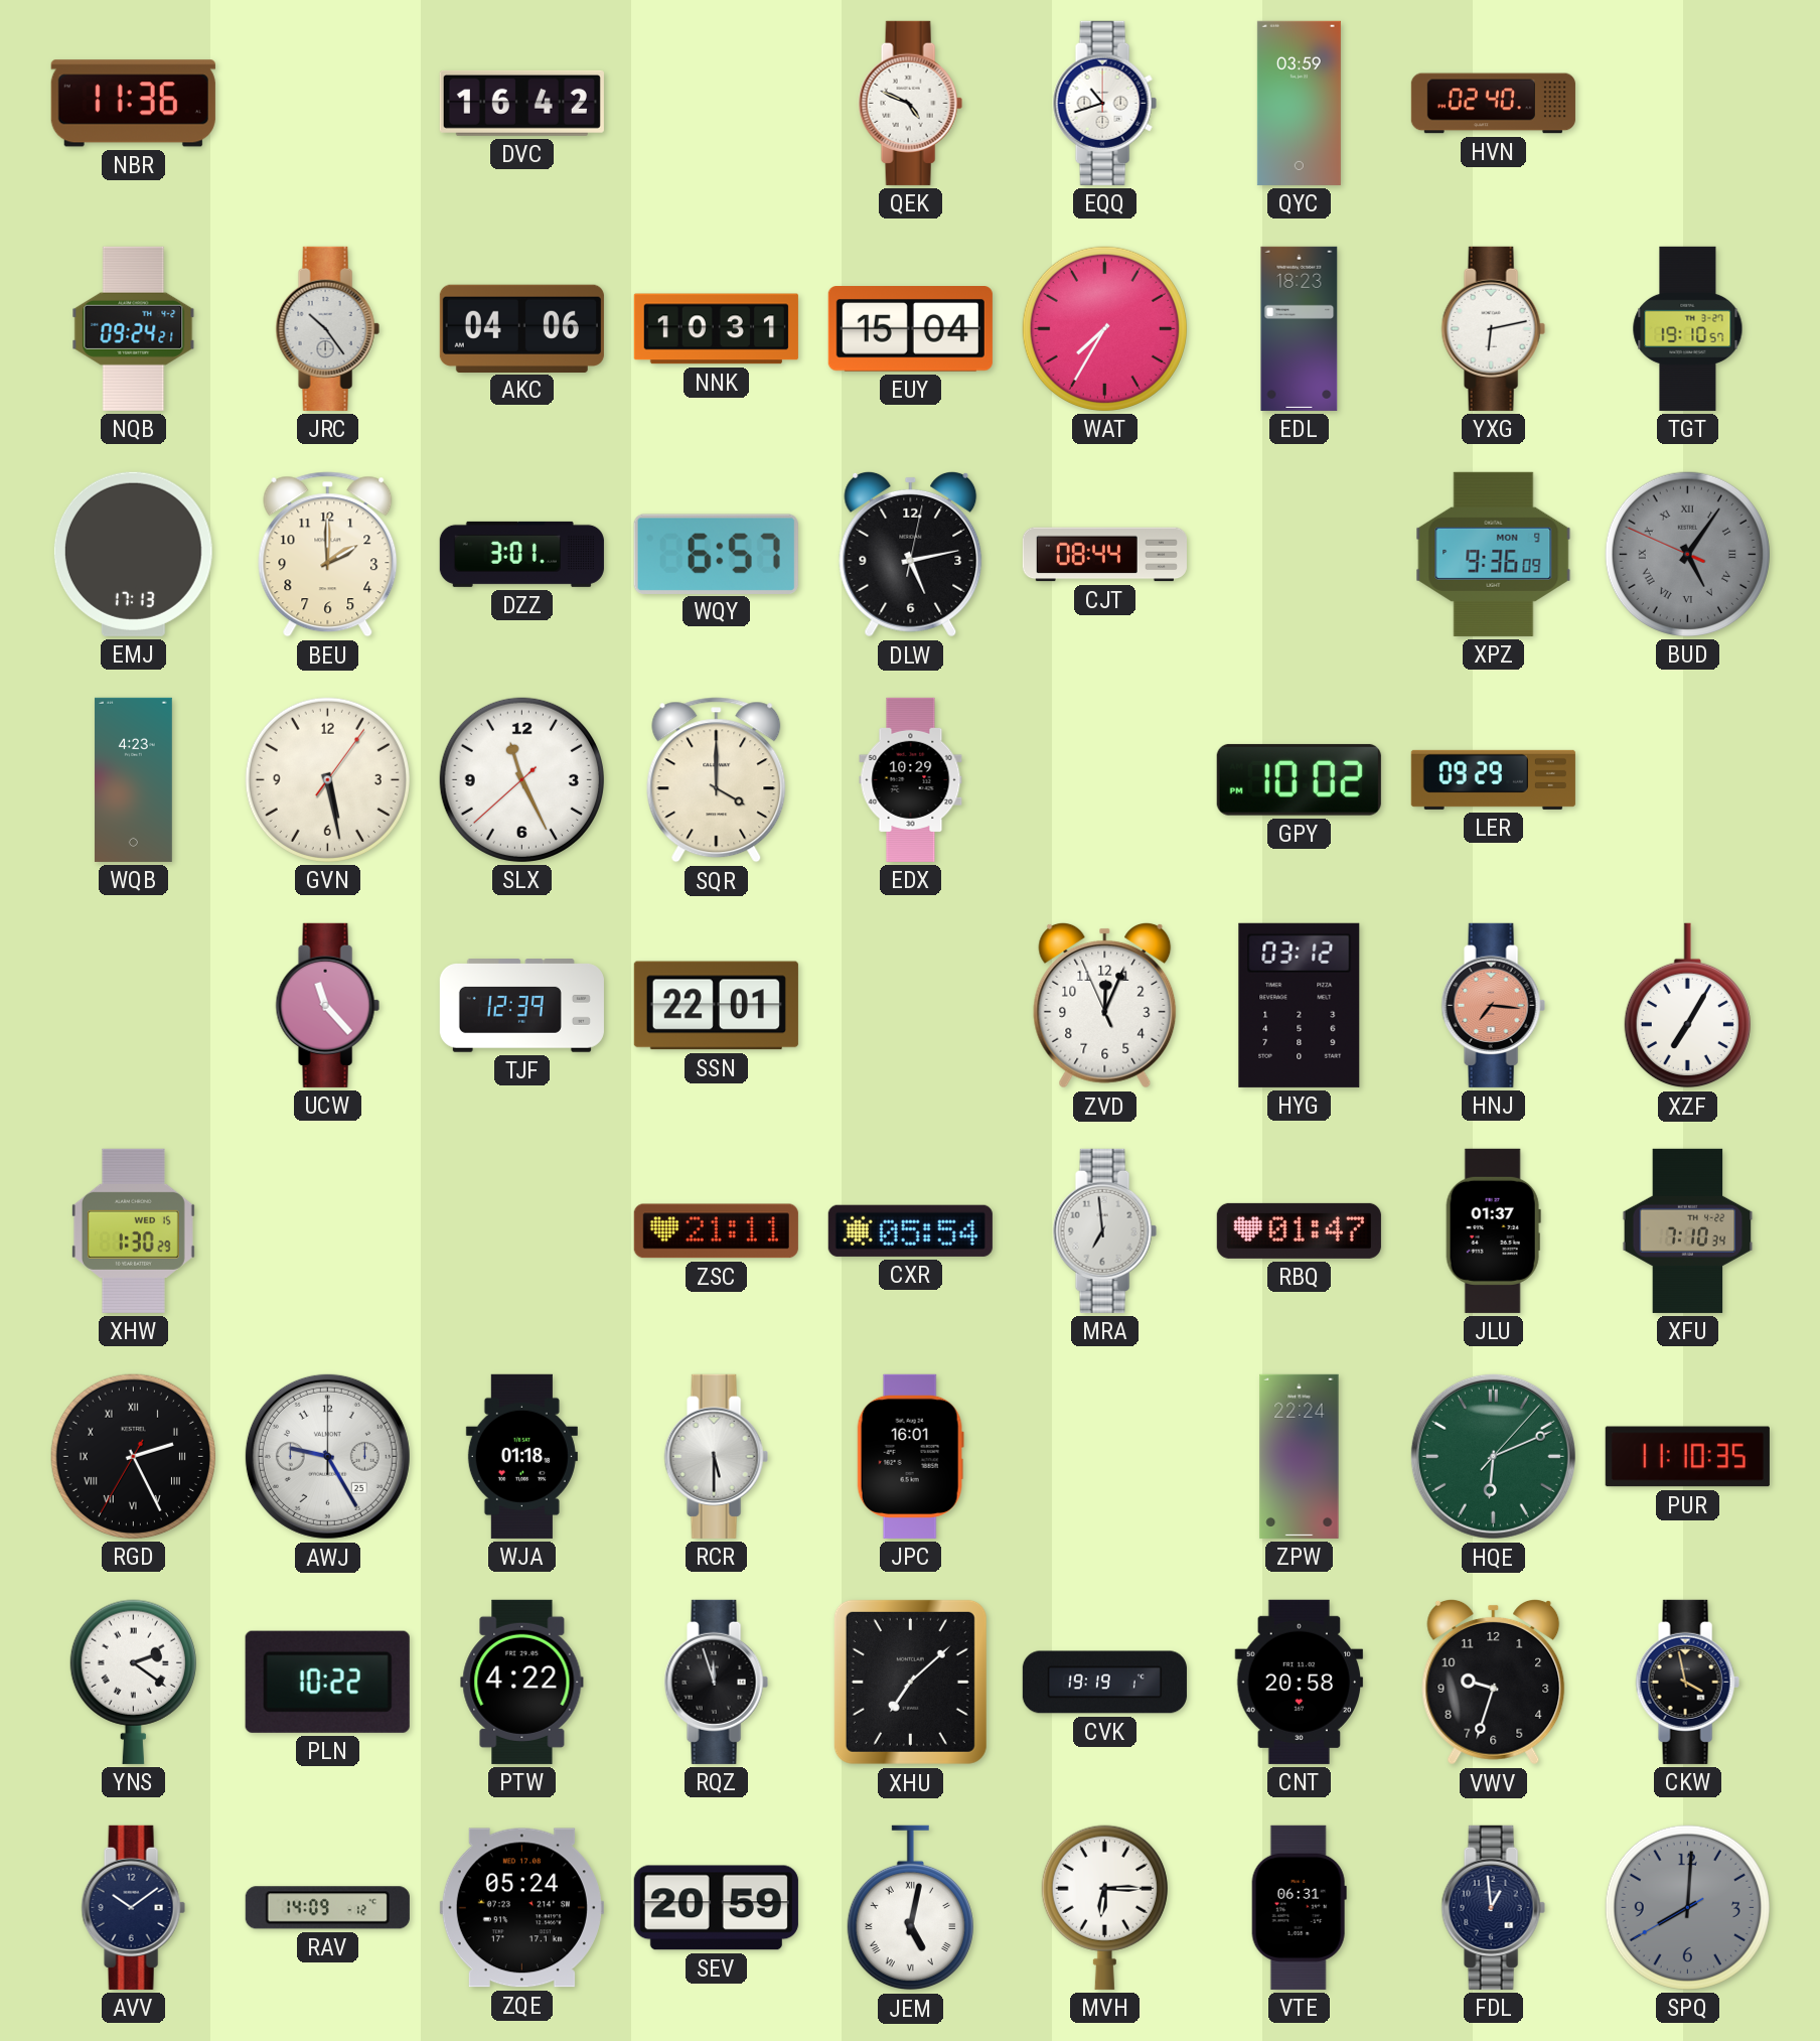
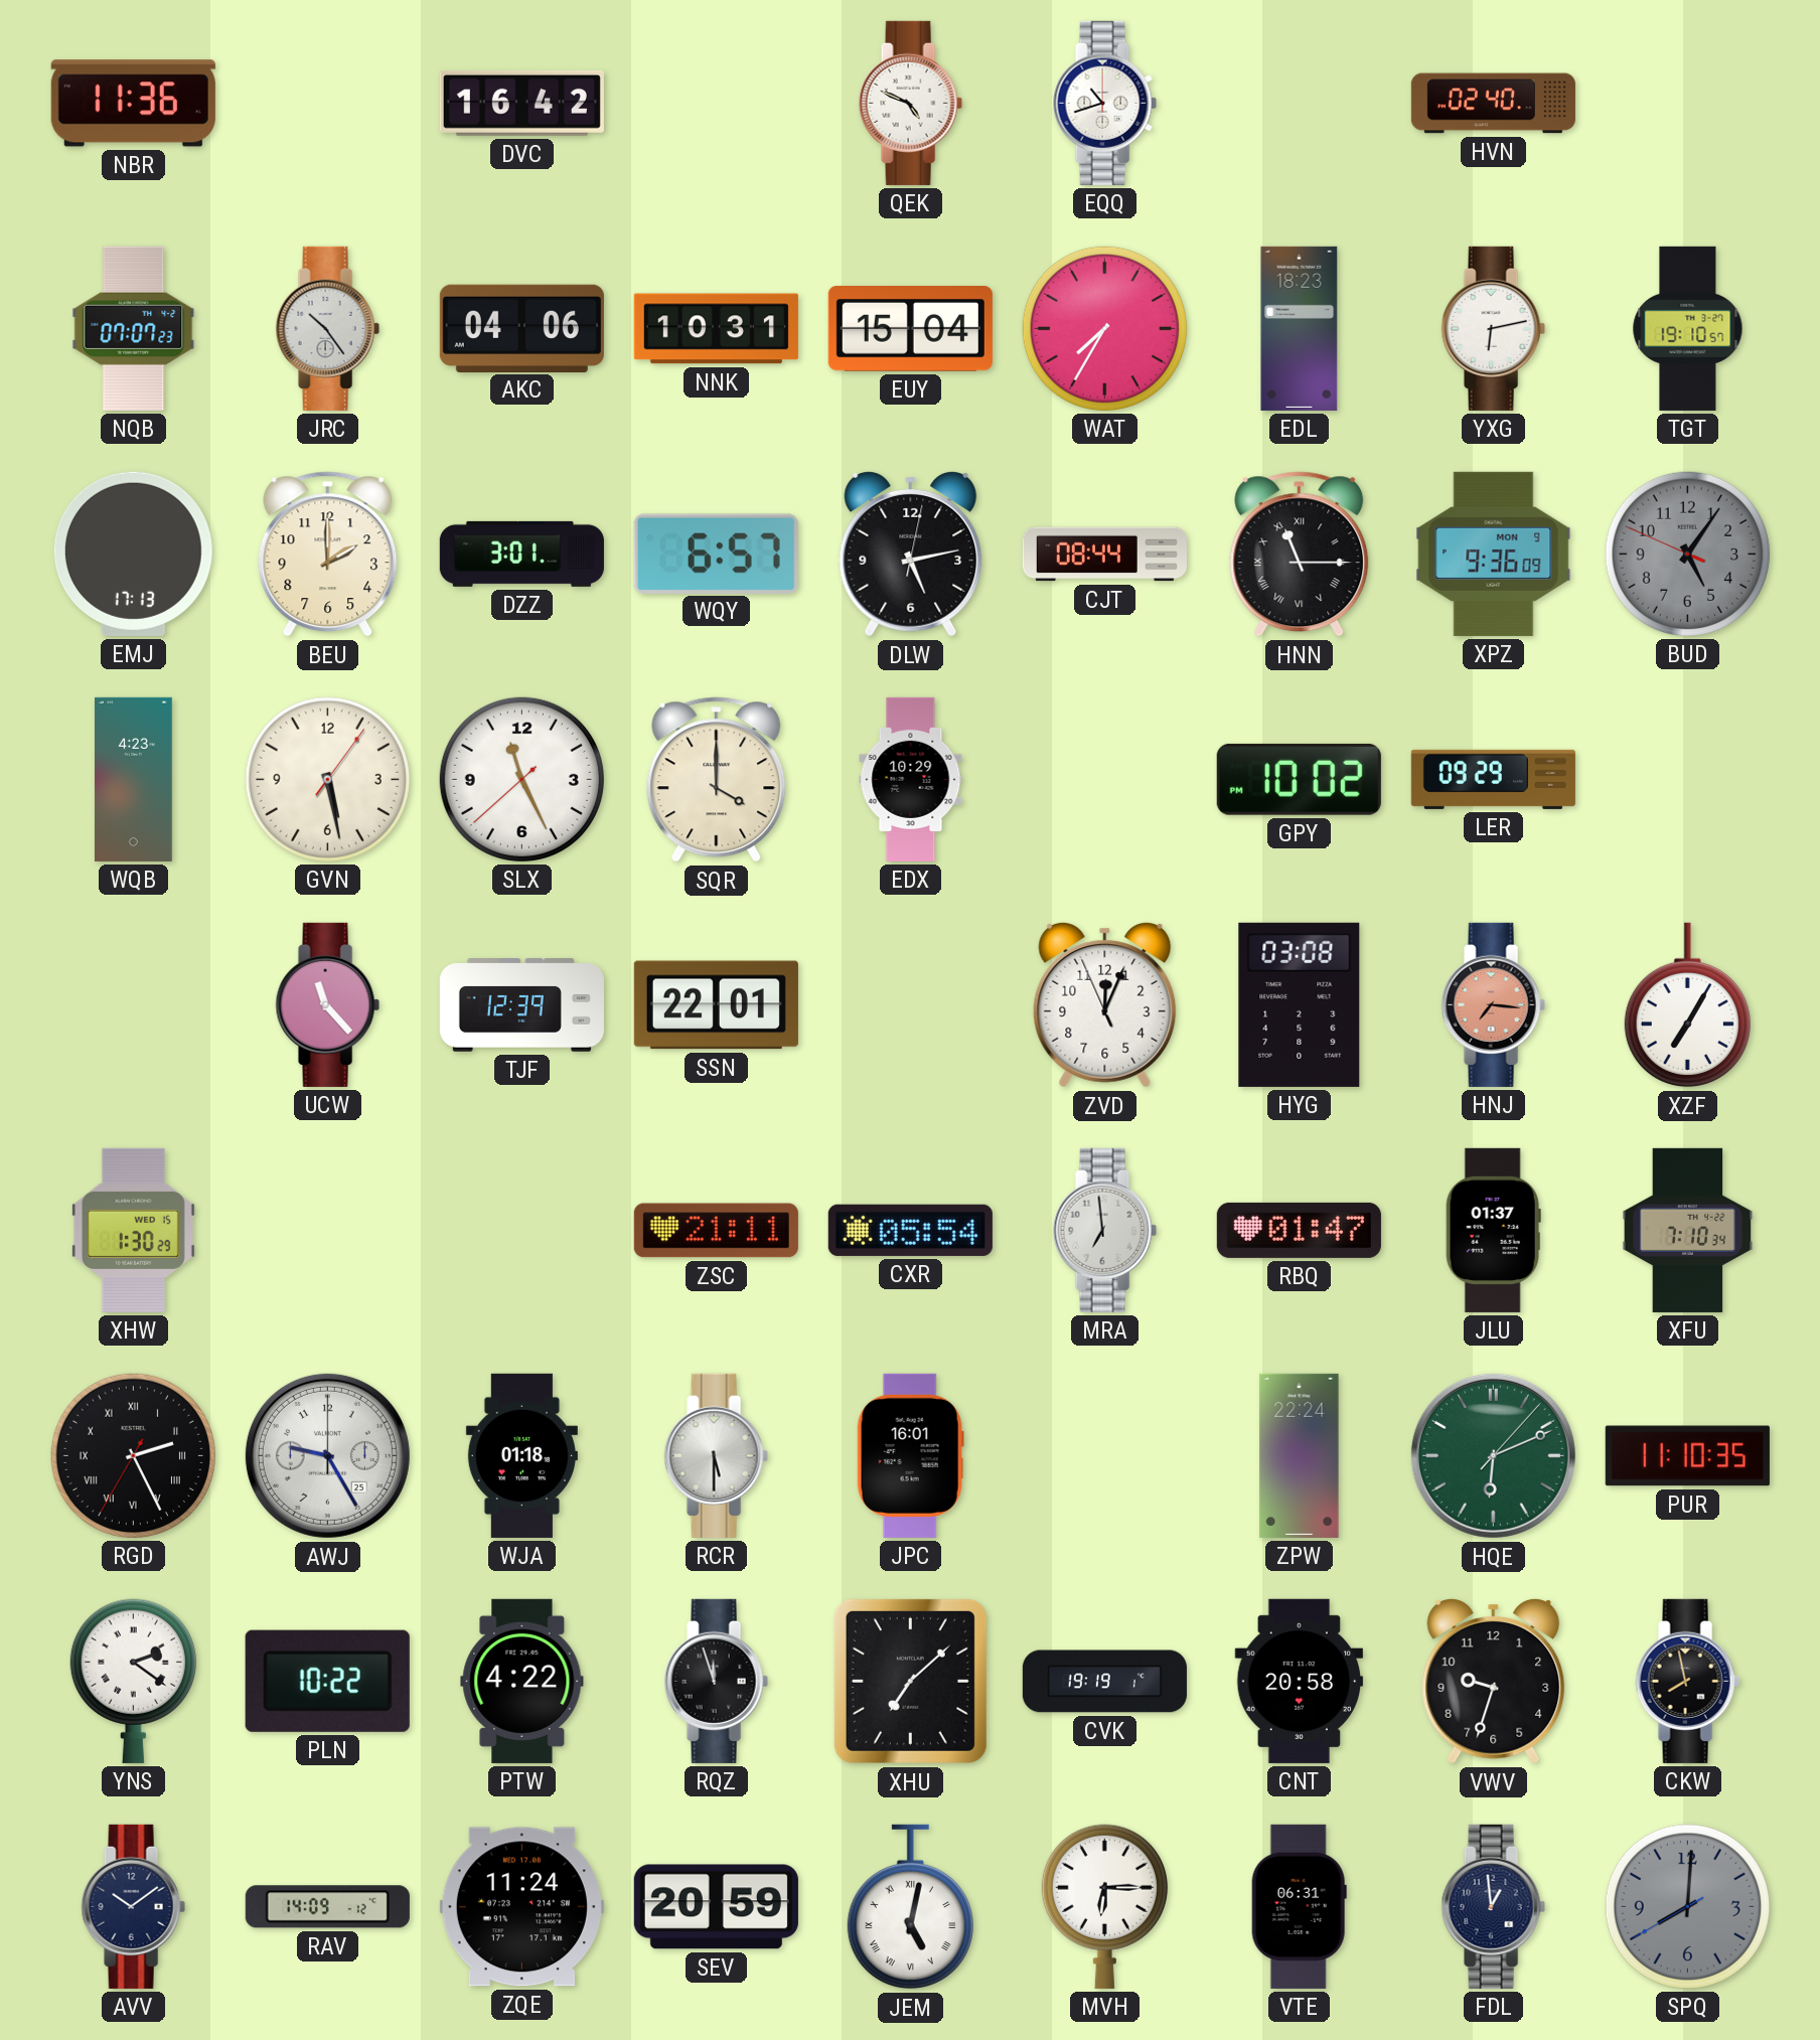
QYC: 03:59 -> none (1299, 103)
NQB: 09:24 -> 07:07 (134, 328)
HNN: none -> 11:15 (1300, 555)
BUD numerals: Roman -> Arabic (1687, 554)
HYG: 03:12 -> 03:08 (1300, 1004)
CKW: 3:58 -> 7:58 (1687, 1681)
ZQE: 05:24 -> 11:24 (521, 1907)
